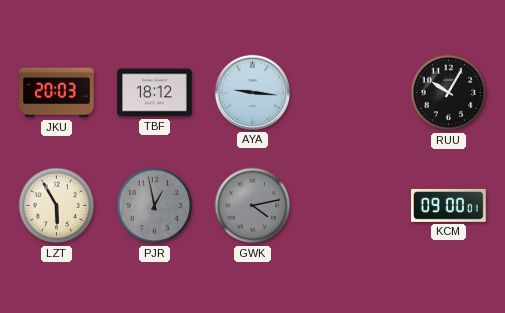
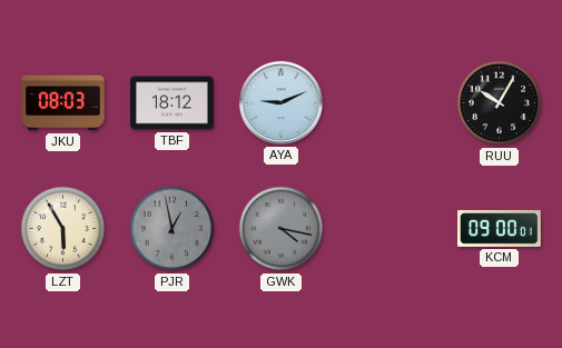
JKU: 20:03 -> 08:03 (63, 103)
AYA: 9:16 -> 9:11 (280, 102)
GWK: 4:13 -> 4:17 (282, 229)
